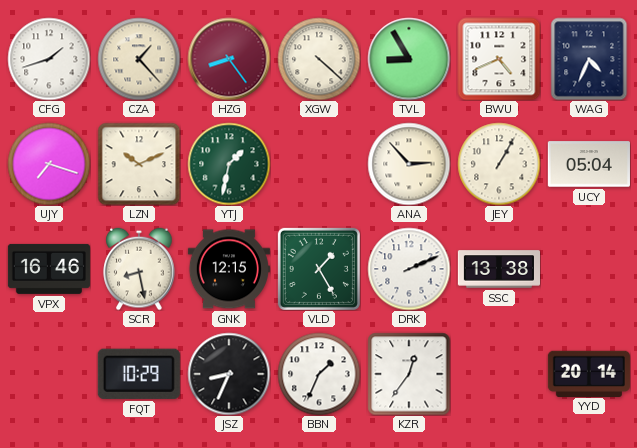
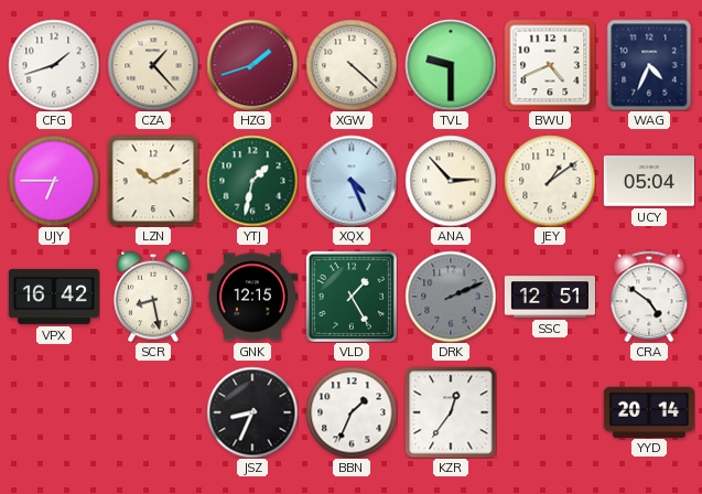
HZG: 8:24 -> 1:42 (252, 65)
TVL: 8:55 -> 9:30 (451, 65)
UJY: 7:18 -> 6:45 (54, 181)
XQX: none -> 4:26 (352, 181)
JEY: 1:05 -> 1:09 (550, 181)
VPX: 16:46 -> 16:42 (54, 297)
DRK dial: white -> grey (451, 297)
SSC: 13:38 -> 12:51 (549, 297)
CRA: none -> 4:51 (649, 297)
FQT: 10:29 -> none (139, 374)
